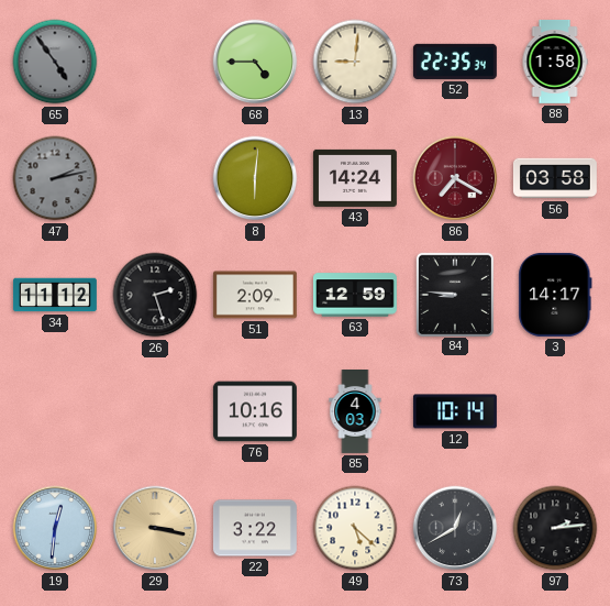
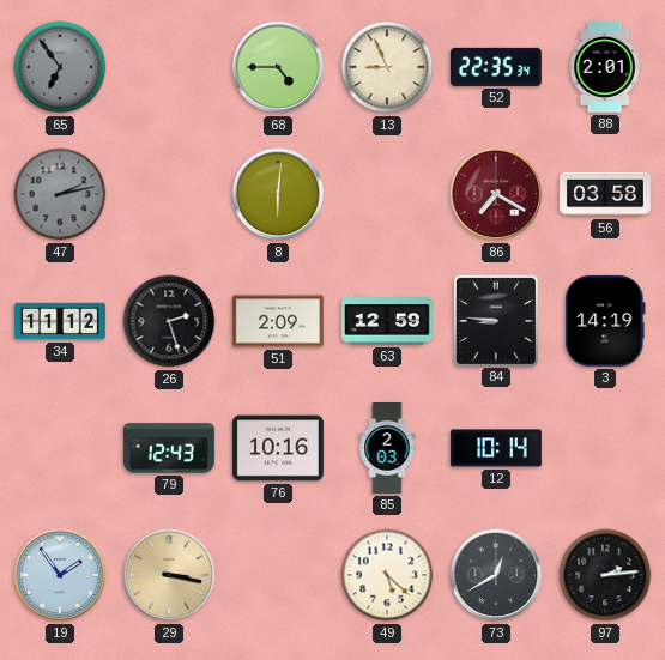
65: 4:54 -> 6:54 (60, 67)
13: 9:01 -> 8:56 (387, 67)
88: 1:58 -> 2:01 (605, 67)
43: 14:24 -> none (355, 178)
3: 14:17 -> 14:19 (605, 321)
79: none -> 12:43 (169, 448)
85: 4:03 -> 2:03 (387, 449)
19: 12:31 -> 1:54 (60, 575)
22: 3:22 -> none (255, 528)
